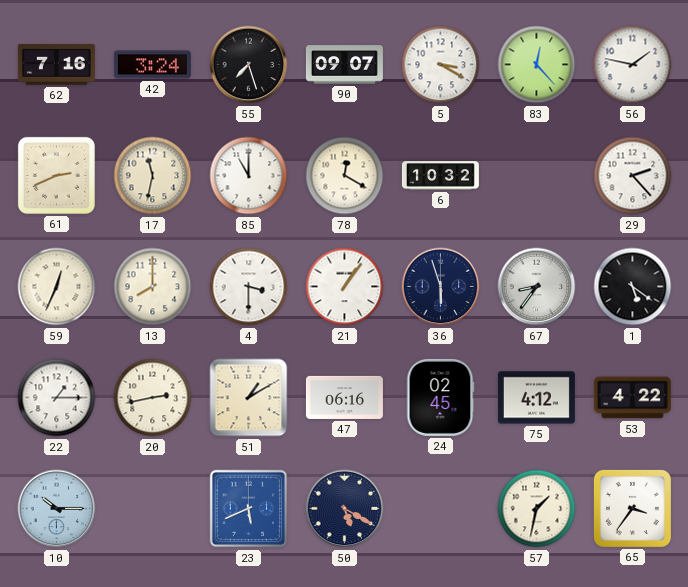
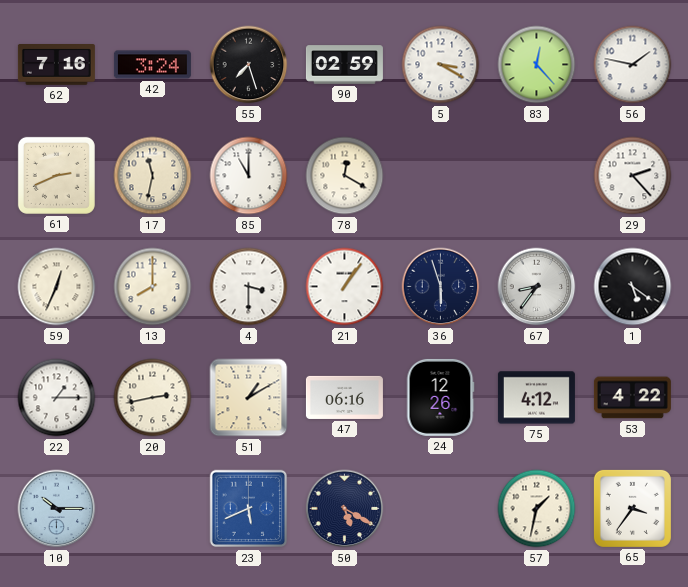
90: 09:07 -> 02:59 (344, 65)
6: 10:32 -> none (440, 176)
24: 02:45 -> 12:26 (440, 397)
